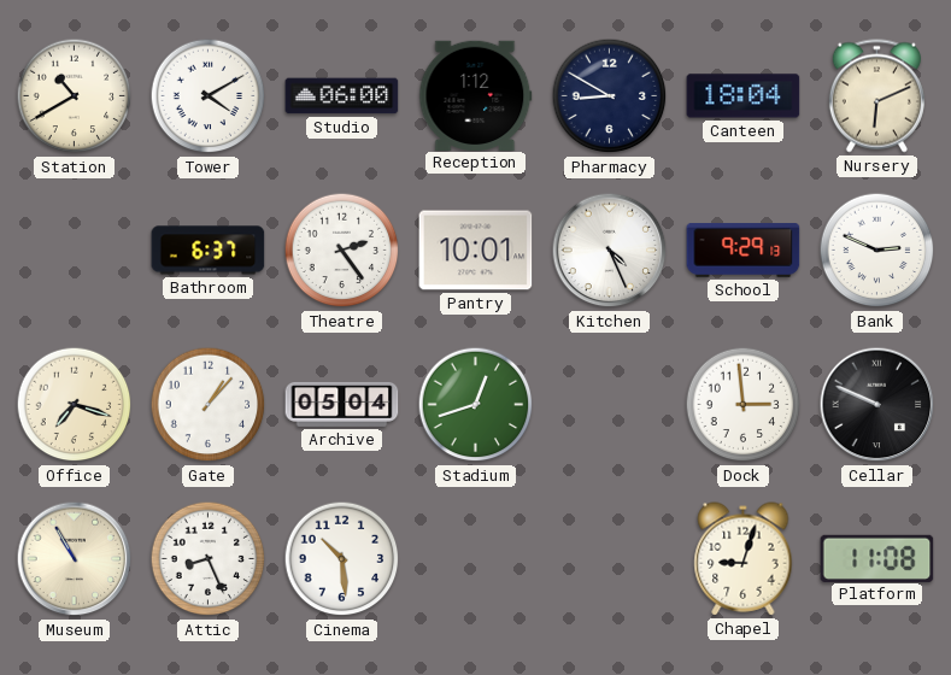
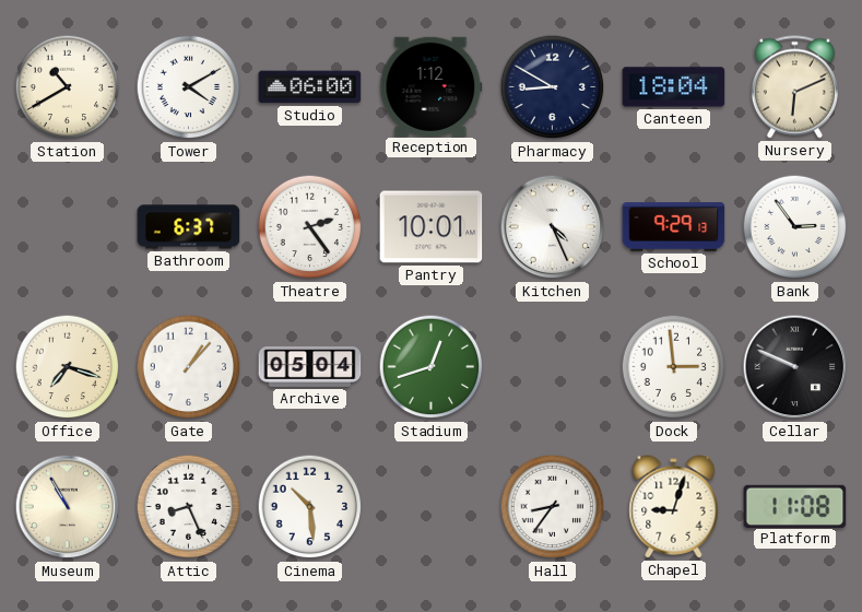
Bank: 2:49 -> 2:54 (795, 227)
Hall: none -> 8:36 (553, 507)
